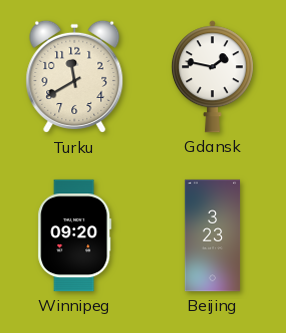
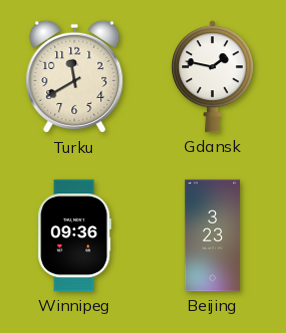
Winnipeg: 09:20 -> 09:36 (75, 236)
